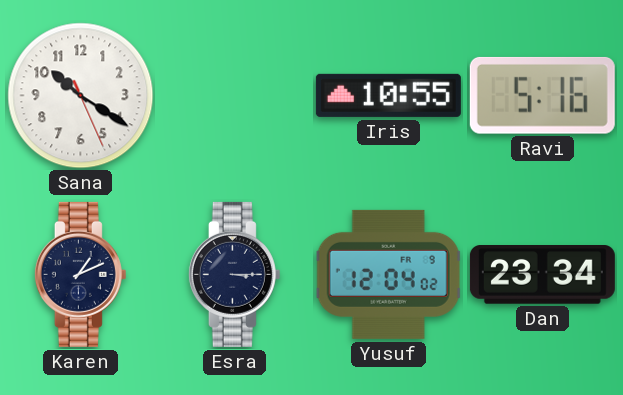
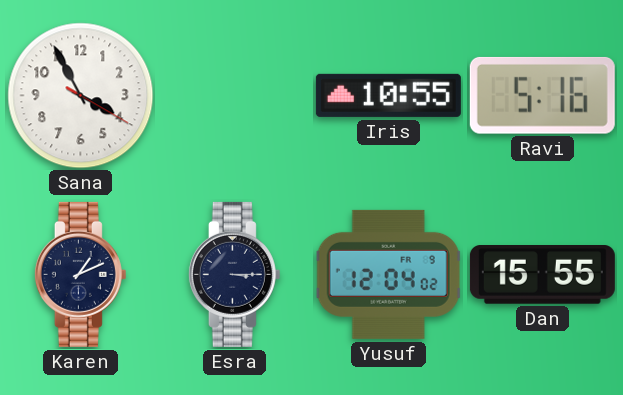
Sana: 10:20 -> 3:55 (81, 96)
Dan: 23:34 -> 15:55 (542, 275)
